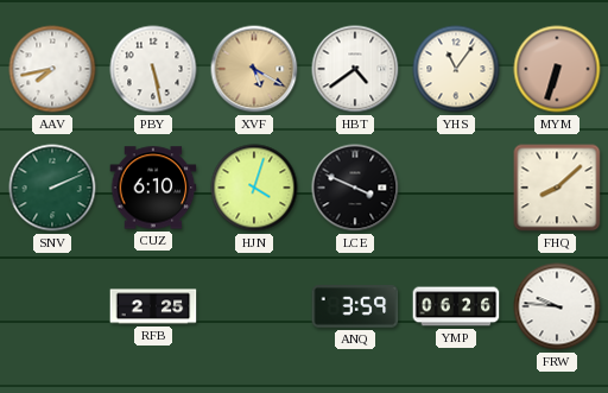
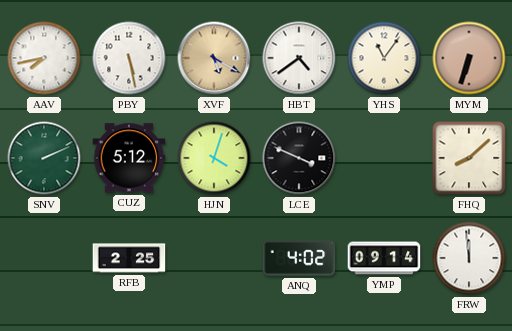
CUZ: 6:10 -> 5:12 (129, 158)
ANQ: 3:59 -> 4:02 (299, 259)
YMP: 06:26 -> 09:14 (384, 258)
FRW: 9:46 -> 11:59 (469, 258)
